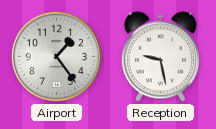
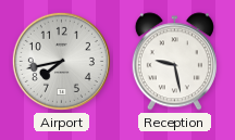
Airport: 1:24 -> 7:43 (61, 61)
